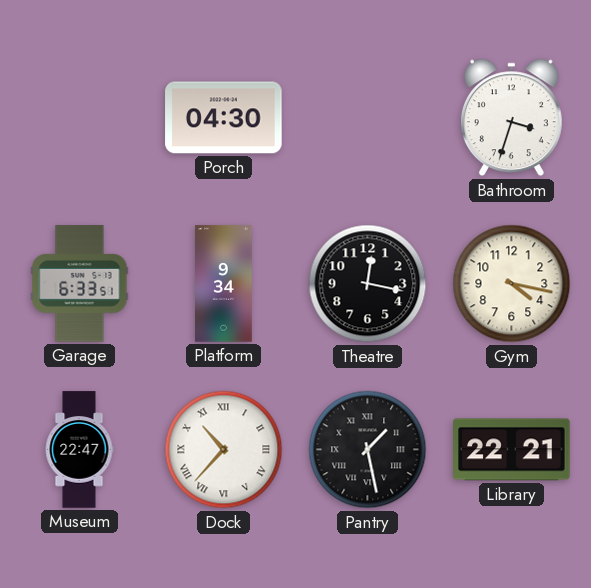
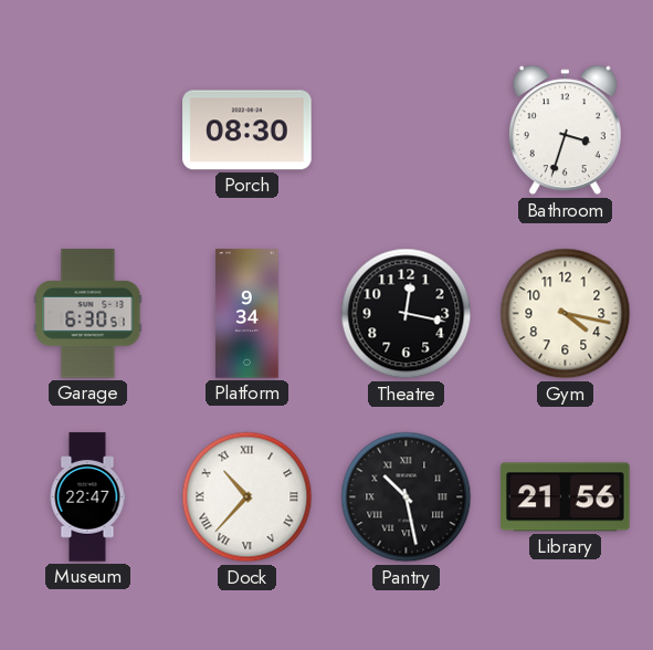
Porch: 04:30 -> 08:30 (247, 130)
Garage: 6:33 -> 6:30 (88, 314)
Pantry: 1:28 -> 10:28 (407, 497)
Library: 22:21 -> 21:56 (566, 497)
